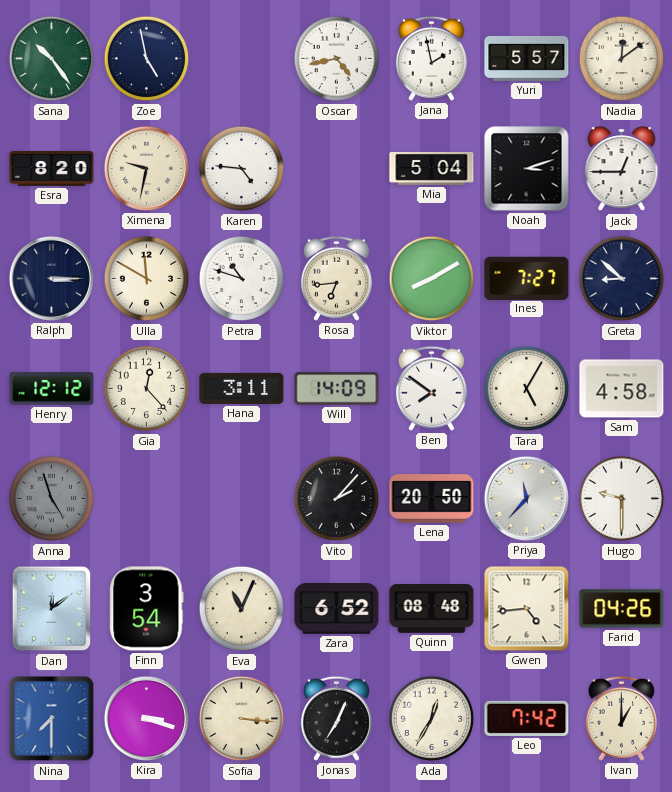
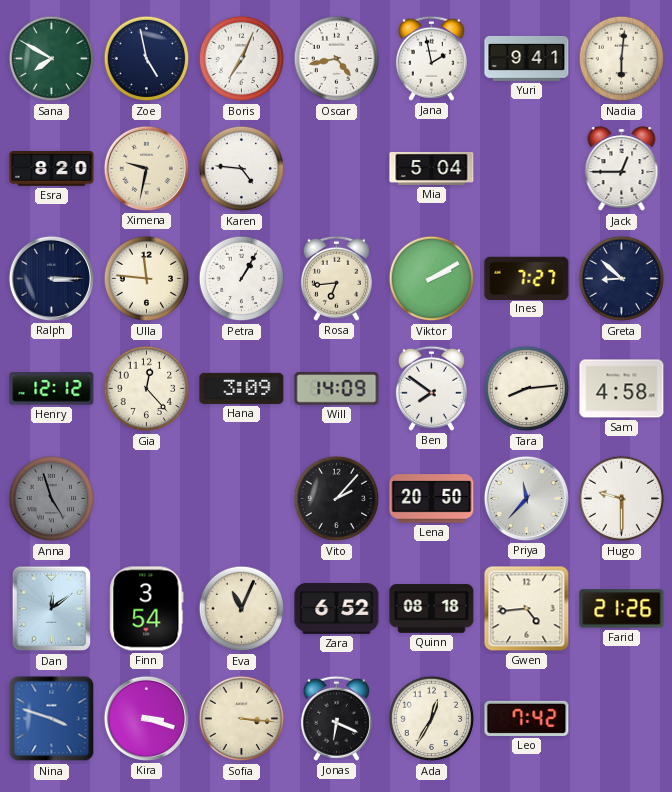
Sana: 10:24 -> 7:50 (52, 59)
Boris: none -> 7:04 (242, 59)
Yuri: 5:57 -> 9:41 (527, 58)
Nadia: 12:09 -> 6:01 (622, 59)
Noah: 3:12 -> none (527, 169)
Ulla: 11:50 -> 11:46 (147, 279)
Petra: 10:48 -> 1:05 (242, 279)
Viktor: 8:10 -> 2:10 (432, 279)
Hana: 3:11 -> 3:09 (242, 388)
Tara: 5:05 -> 8:14 (527, 389)
Quinn: 08:48 -> 08:18 (432, 609)
Farid: 04:26 -> 21:26 (622, 609)
Nina: 7:30 -> 3:48 (52, 719)
Jonas: 7:04 -> 6:19 (336, 718)
Ivan: 1:00 -> none (621, 718)
